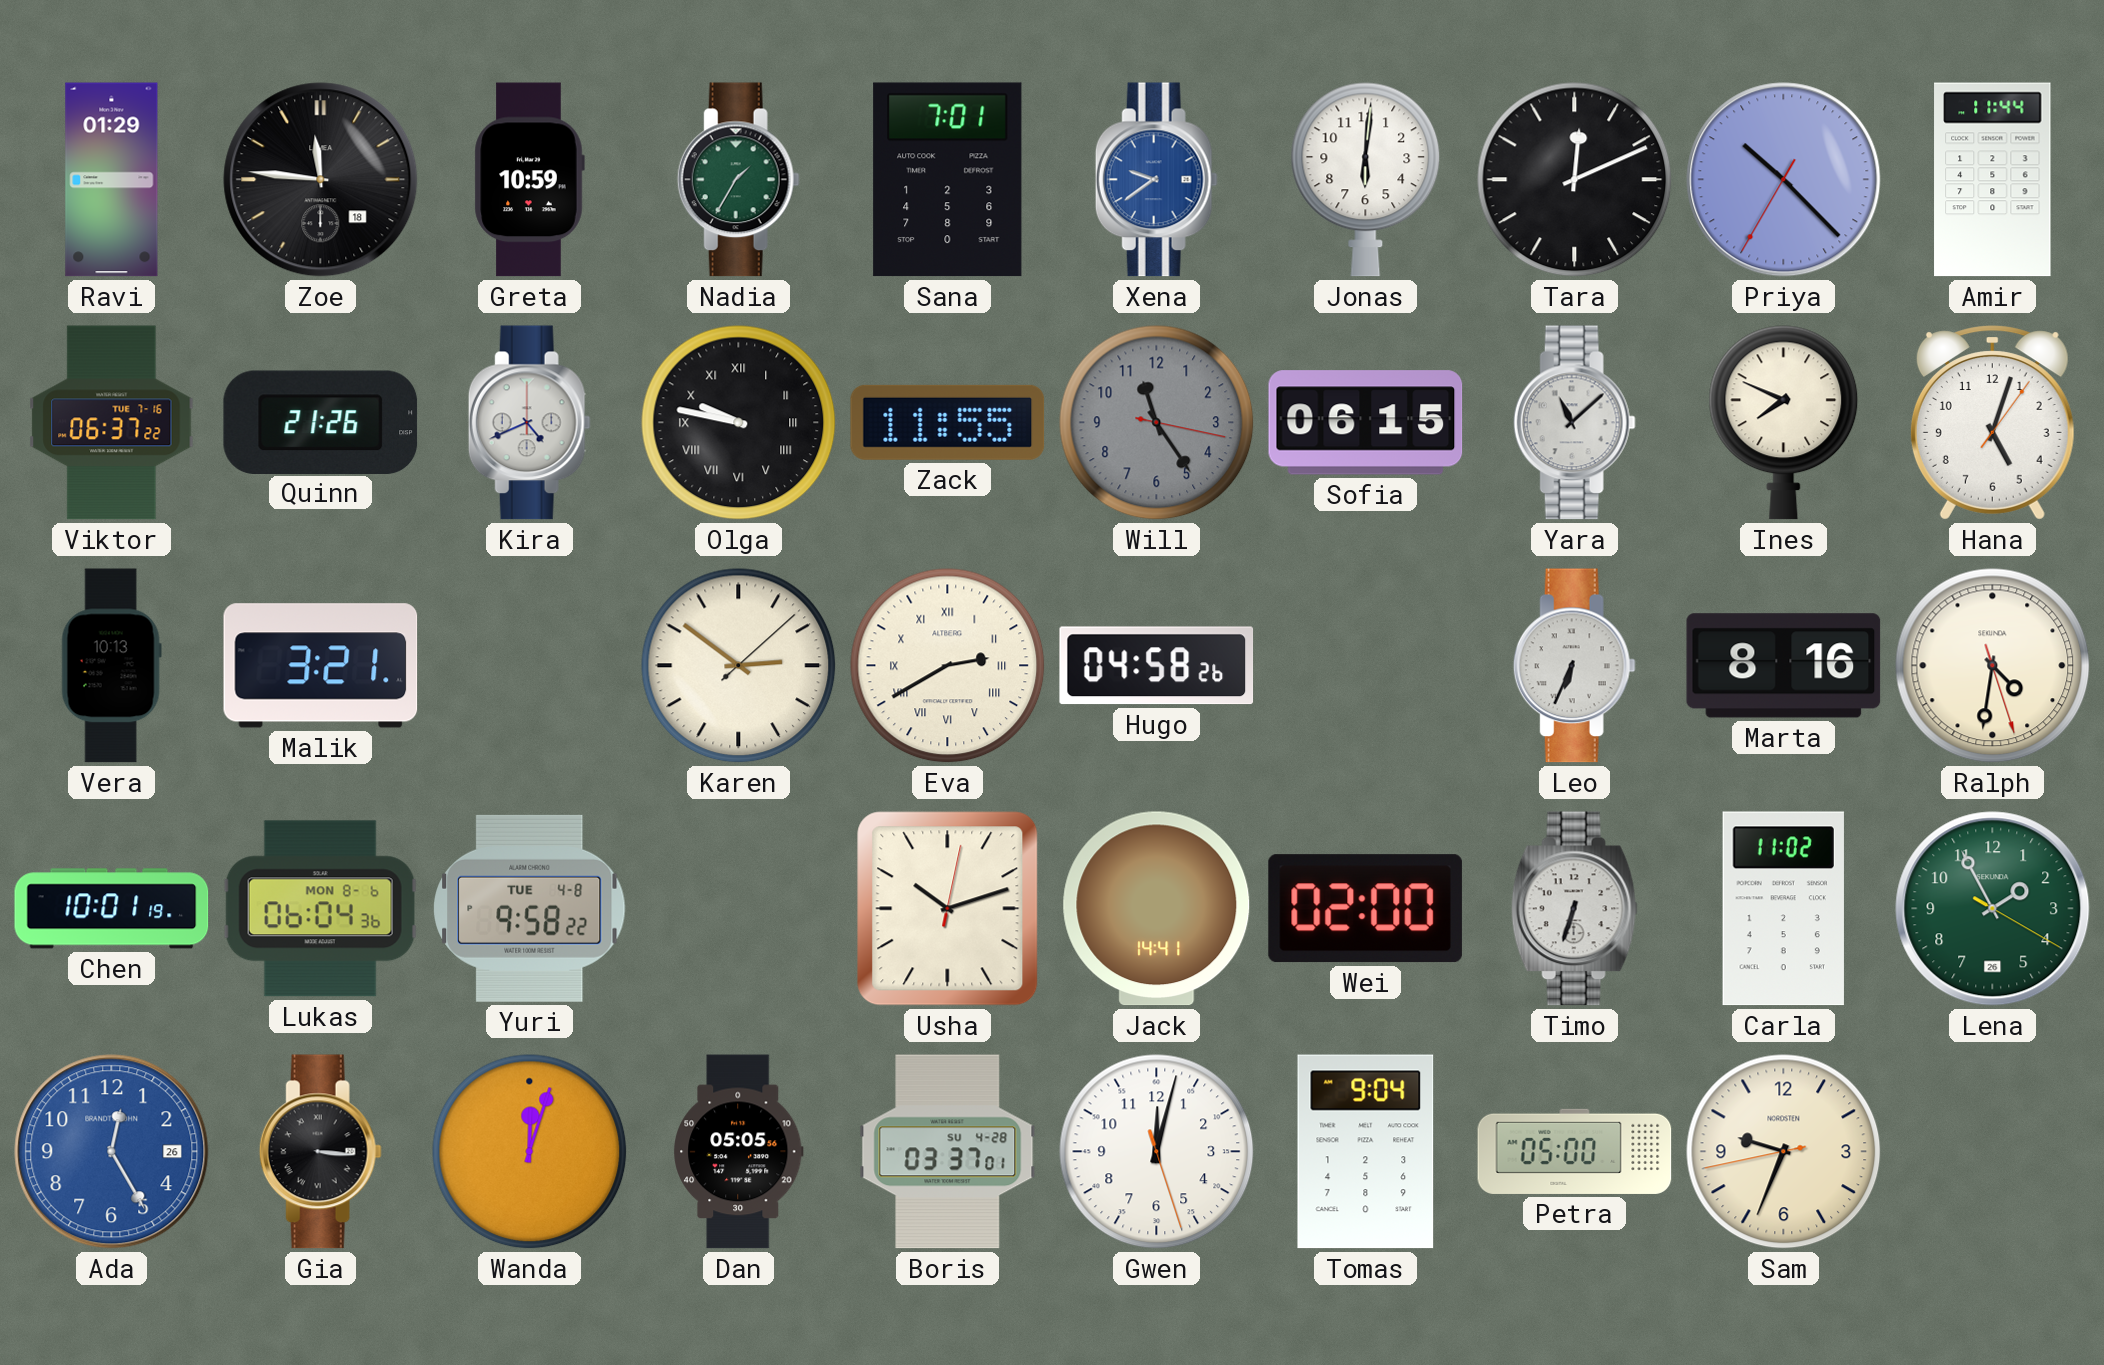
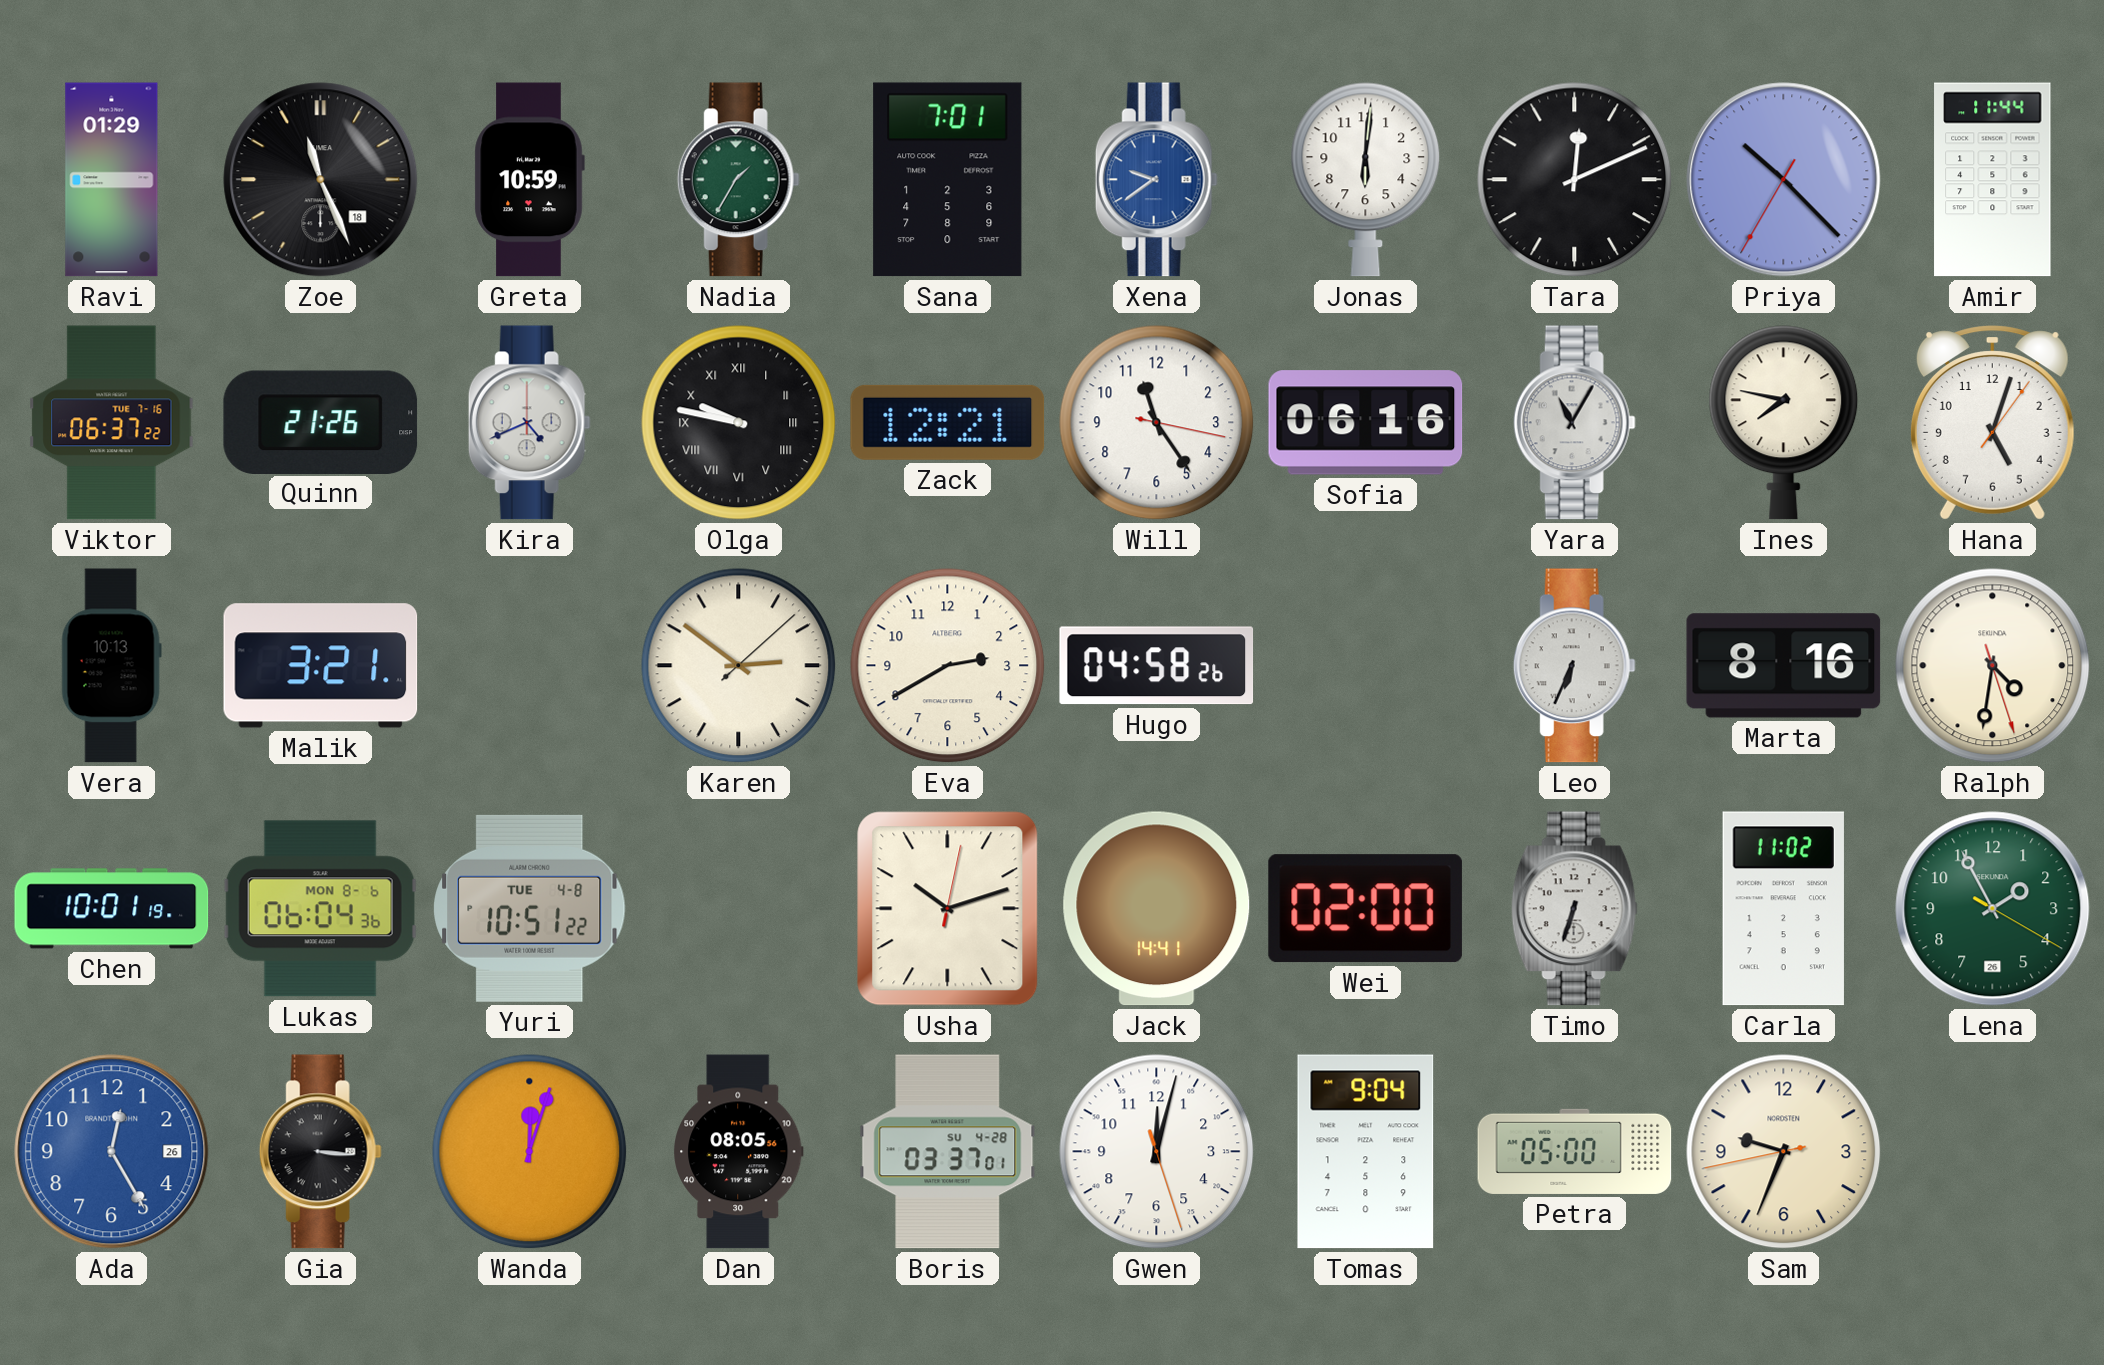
Zoe: 11:46 -> 11:26 (321, 180)
Zack: 11:55 -> 12:21 (948, 422)
Will dial: grey -> white (1157, 423)
Sofia: 06:15 -> 06:16 (1366, 423)
Yara: 11:08 -> 11:05 (1574, 423)
Ines: 7:49 -> 7:47 (1784, 423)
Eva numerals: Roman -> Arabic (948, 666)
Yuri: 9:58 -> 10:51 (530, 908)
Dan: 05:05 -> 08:05 (739, 1152)
